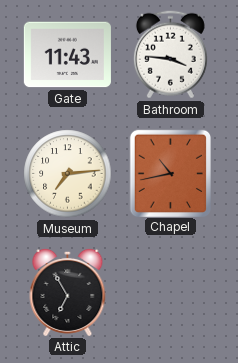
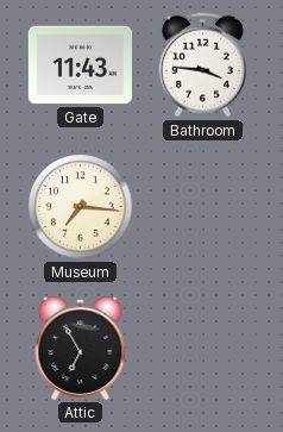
Museum: 7:14 -> 7:16 (81, 207)
Chapel: 10:43 -> none (170, 173)
